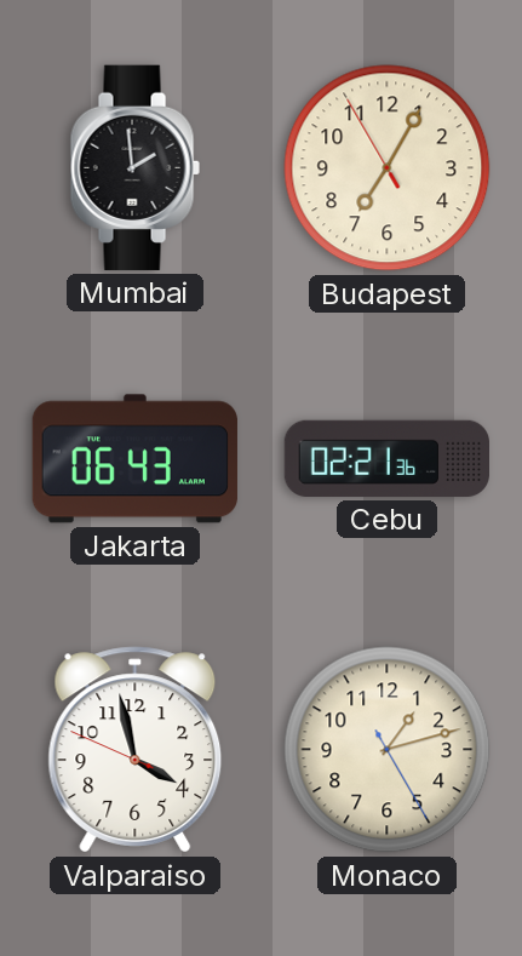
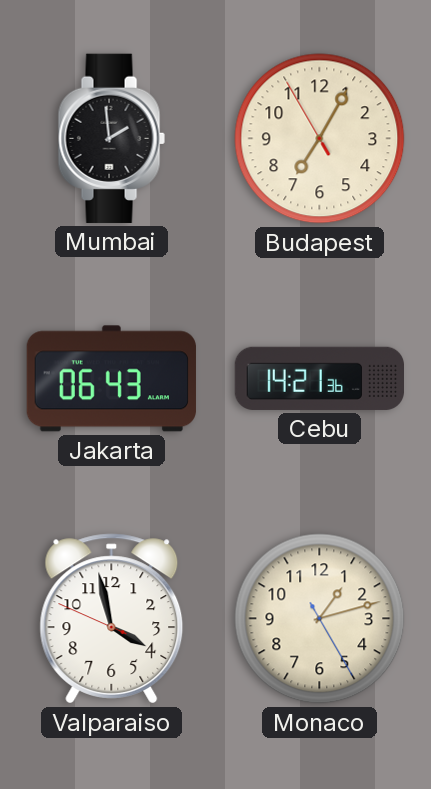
Cebu: 02:21 -> 14:21 (319, 378)
